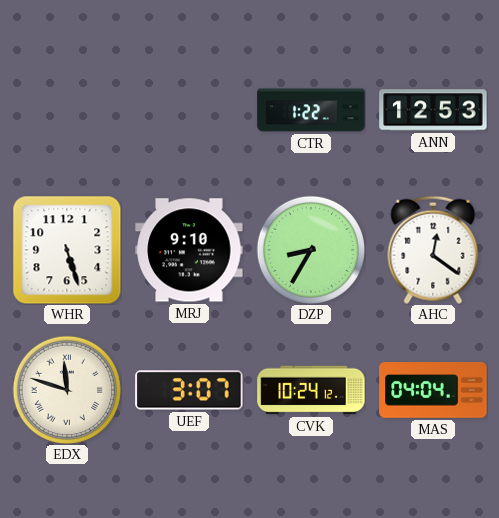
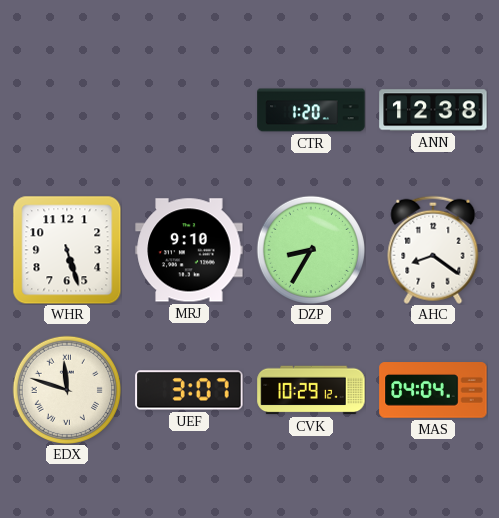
CTR: 1:22 -> 1:20 (311, 110)
ANN: 12:53 -> 12:38 (433, 110)
AHC: 12:21 -> 8:21 (433, 250)
CVK: 10:24 -> 10:29 (311, 390)
